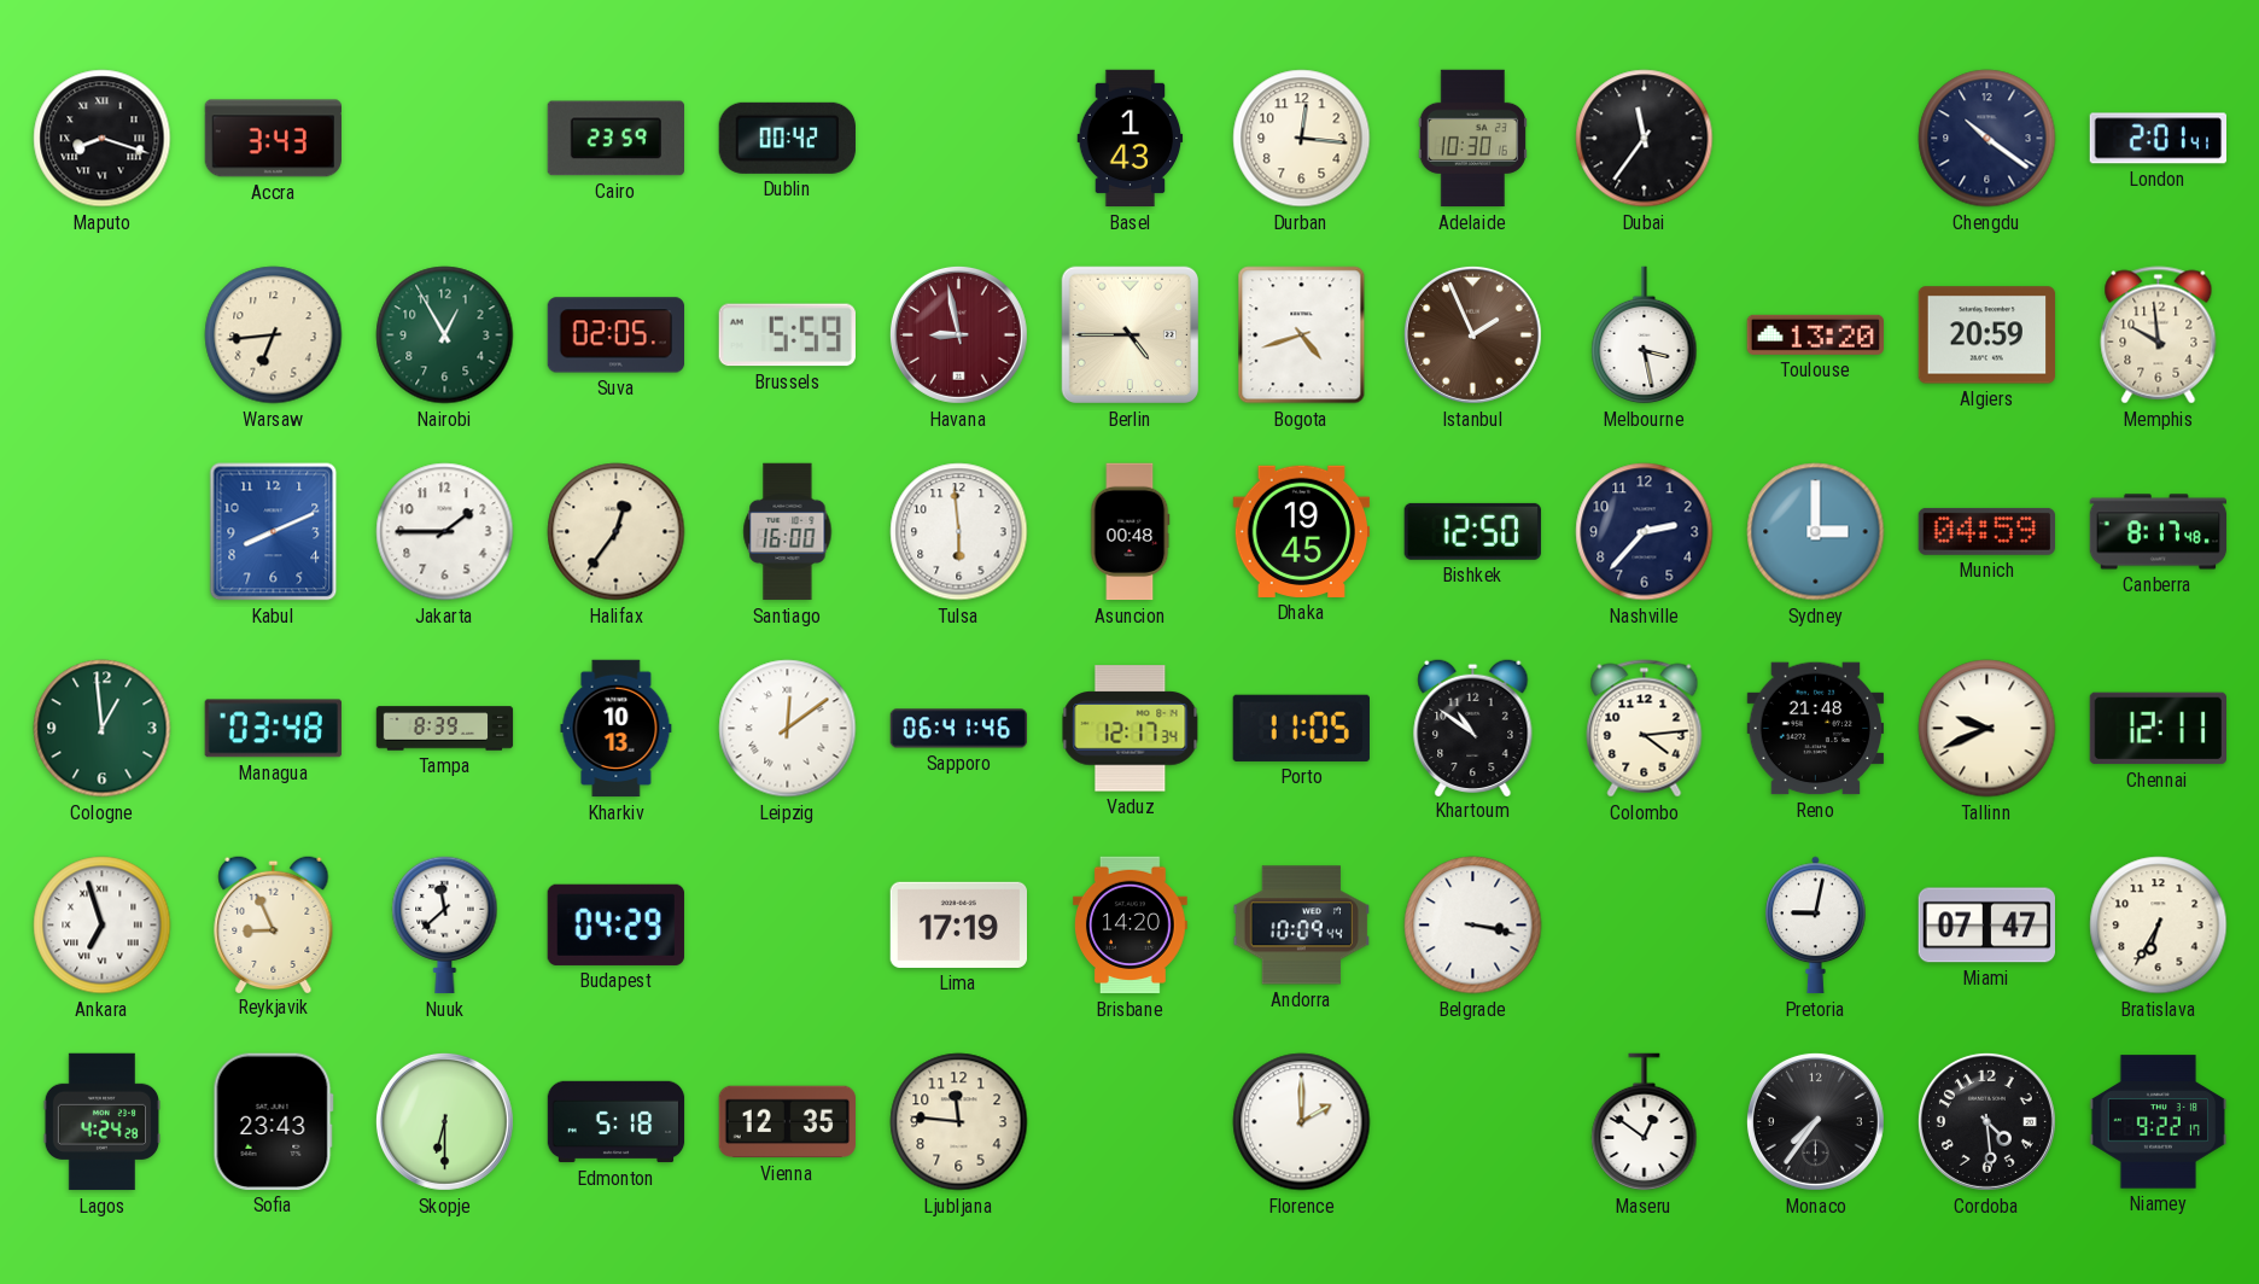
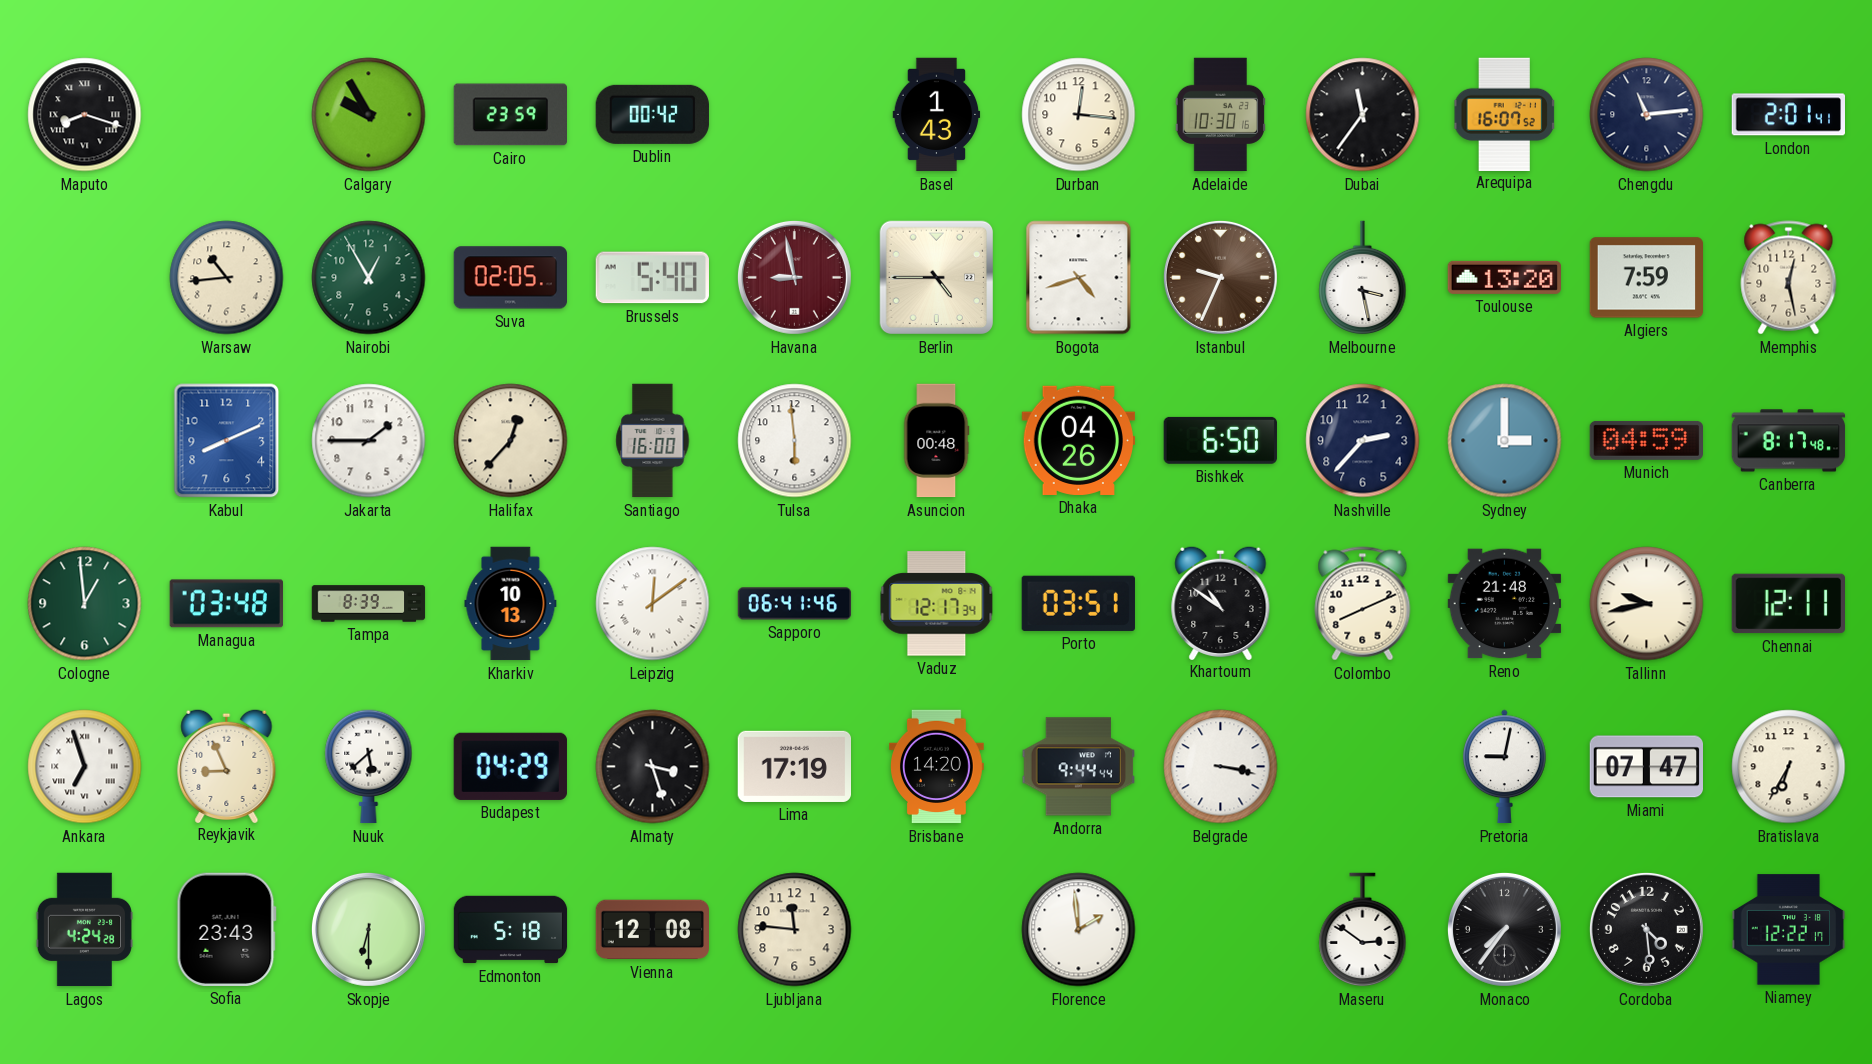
Accra: 3:43 -> none (274, 139)
Calgary: none -> 9:55 (369, 115)
Arequipa: none -> 16:07 (1504, 114)
Chengdu: 10:21 -> 11:14 (1647, 115)
Warsaw: 6:44 -> 10:44 (227, 278)
Brussels: 5:59 -> 5:40 (652, 278)
Istanbul: 1:56 -> 9:34 (1220, 277)
Algiers: 20:59 -> 7:59 (1647, 278)
Memphis: 9:59 -> 12:28 (1789, 278)
Halifax: 12:36 -> 12:37 (511, 441)
Dhaka: 19:45 -> 04:26 (1079, 440)
Bishkek: 12:50 -> 6:50 (1220, 440)
Porto: 11:05 -> 03:51 (1078, 603)
Colombo: 4:14 -> 8:11 (1363, 604)
Tallinn: 9:41 -> 9:43 (1647, 604)
Nuuk: 11:38 -> 5:38 (369, 767)
Almaty: none -> 3:27 (653, 767)
Andorra: 10:09 -> 9:44 (1078, 767)
Vienna: 12:35 -> 12:08 (652, 930)
Florence: 2:00 -> 1:59 (1079, 930)
Maseru: 12:51 -> 2:51 (1363, 930)
Niamey: 9:22 -> 12:22 (1789, 930)
